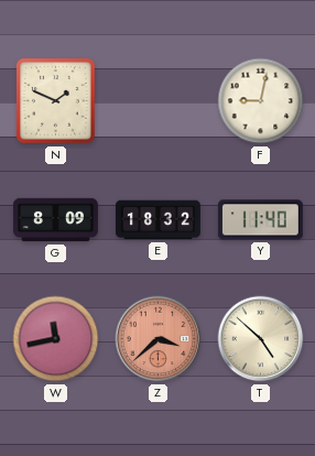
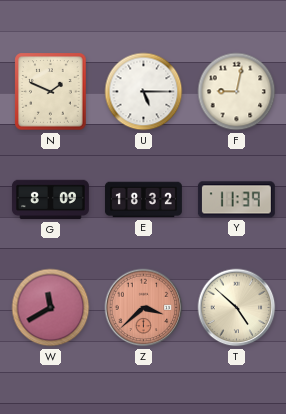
U: none -> 5:15 (144, 92)
Y: 11:40 -> 11:39 (236, 200)
W: 11:43 -> 11:40 (51, 308)
